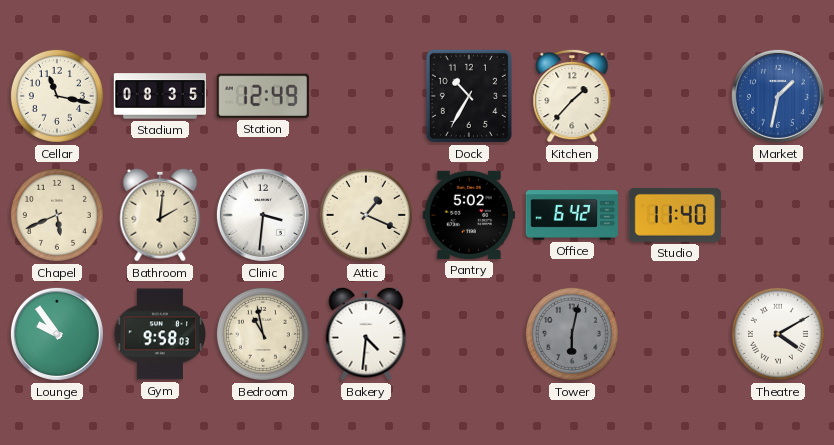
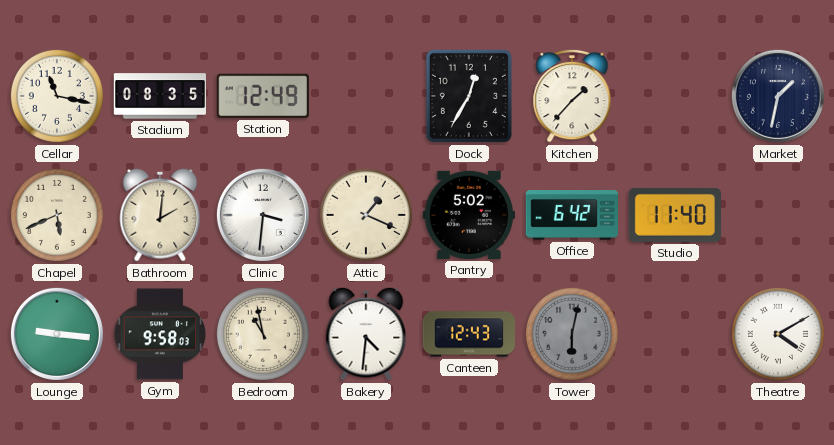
Dock: 10:35 -> 12:35 (469, 96)
Market dial: blue -> navy (778, 96)
Lounge: 9:54 -> 9:16 (57, 334)
Canteen: none -> 12:43 (469, 334)
